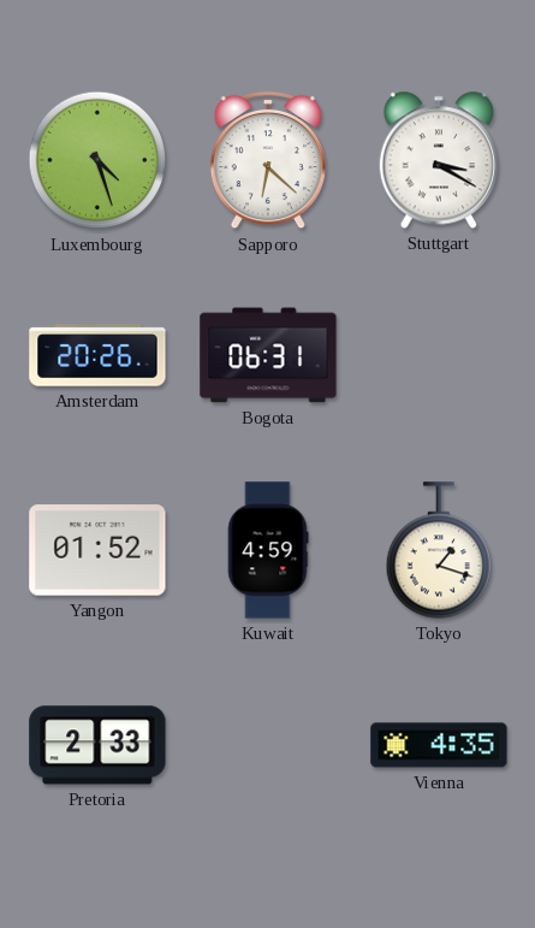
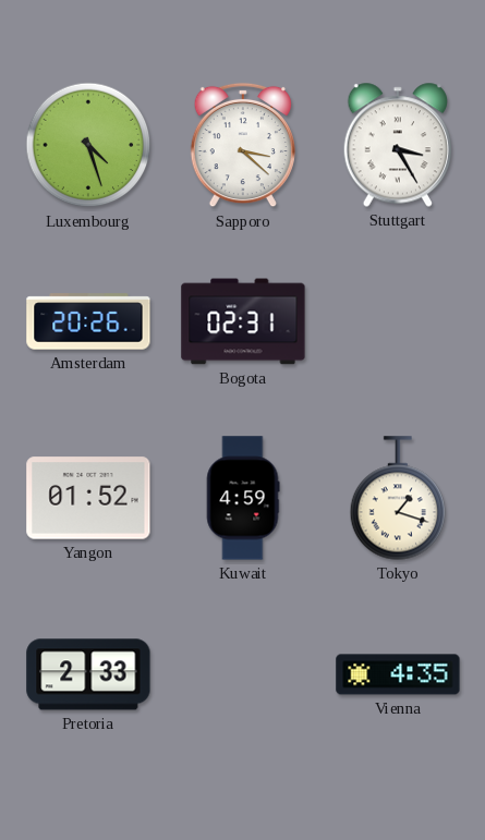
Sapporo: 6:22 -> 3:22 (243, 145)
Stuttgart: 3:20 -> 3:25 (397, 145)
Bogota: 06:31 -> 02:31 (243, 321)
